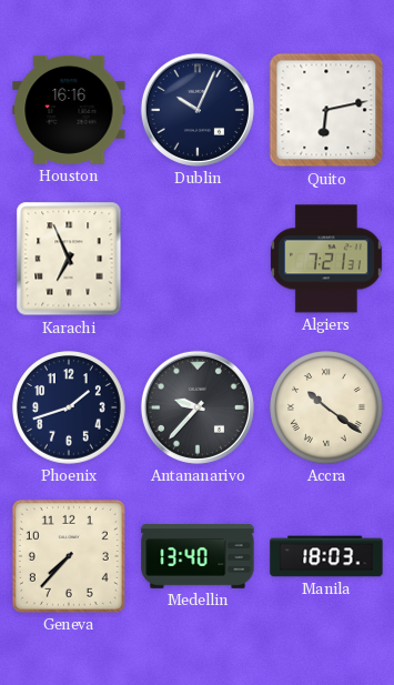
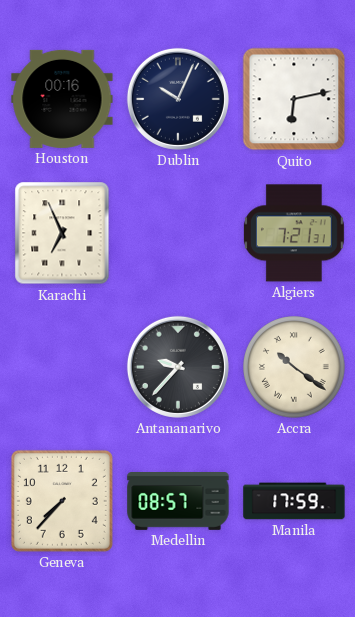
Houston: 16:16 -> 00:16 (62, 99)
Phoenix: 1:42 -> none (70, 407)
Medellin: 13:40 -> 08:57 (178, 502)
Manila: 18:03 -> 17:59 (294, 501)
